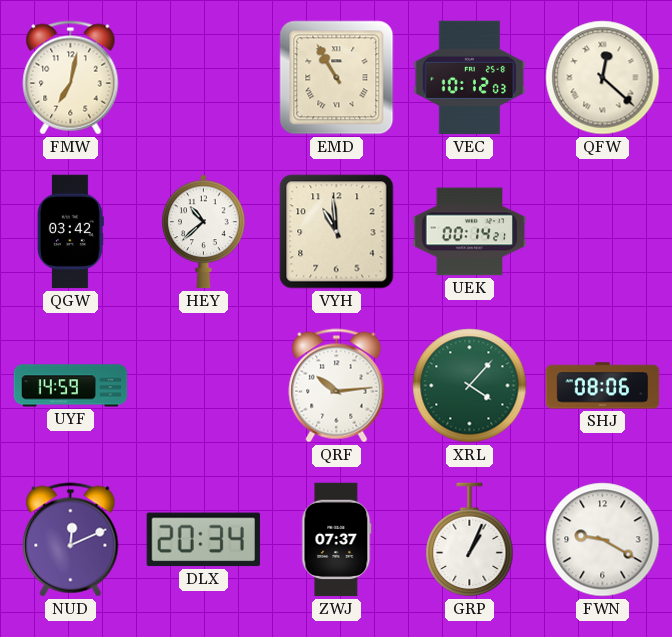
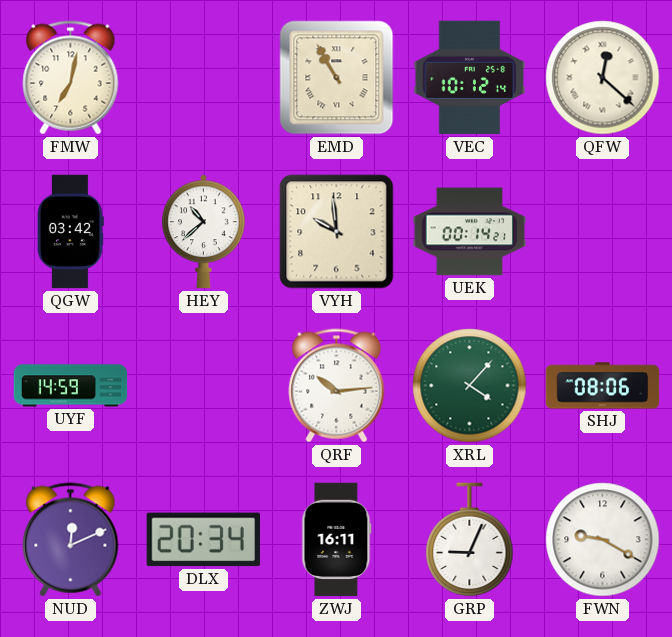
VEC: 10:12:03 -> 10:12:14 (470, 78)
VYH: 10:59 -> 9:59 (337, 232)
ZWJ: 07:37 -> 16:11 (337, 540)
GRP: 1:04 -> 9:04 (470, 540)
